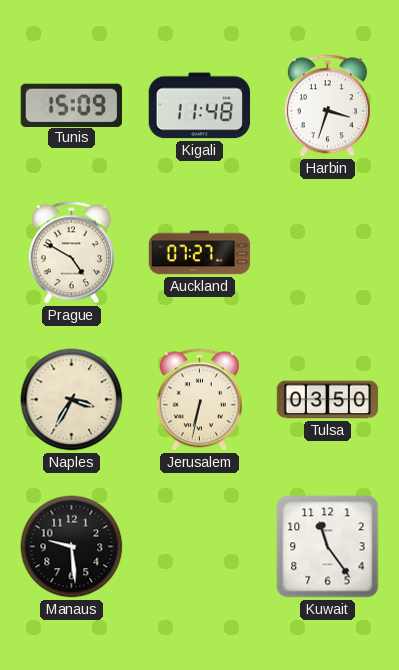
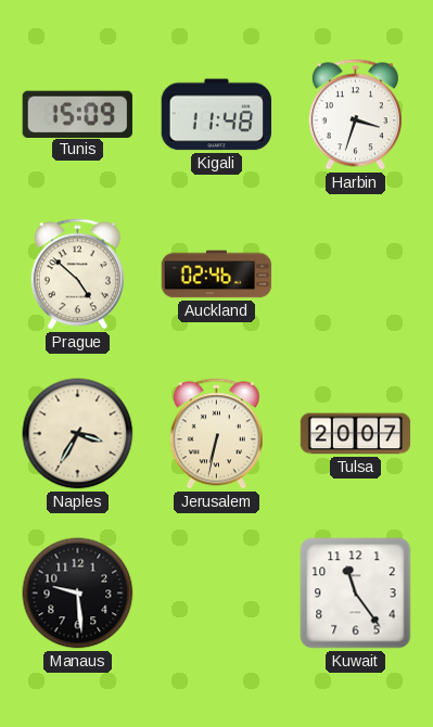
Prague: 4:50 -> 4:52 (77, 275)
Auckland: 07:27 -> 02:46 (217, 275)
Tulsa: 03:50 -> 20:07 (356, 434)
